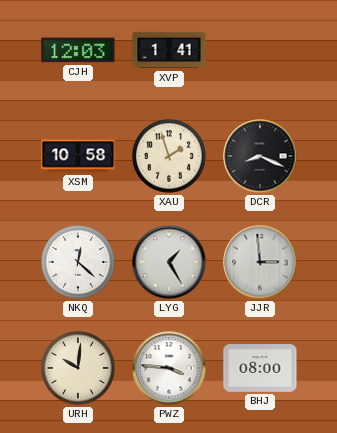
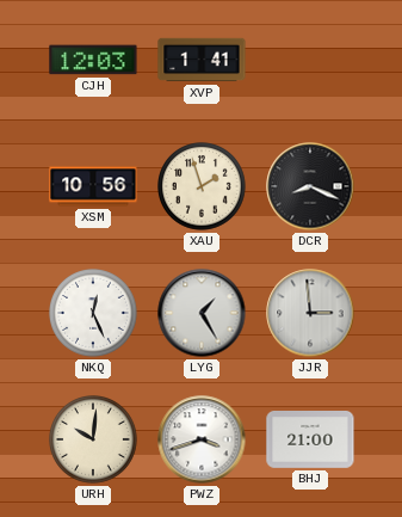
XSM: 10:58 -> 10:56 (93, 186)
NKQ: 12:22 -> 12:26 (94, 314)
PWZ: 3:46 -> 3:42 (202, 439)
BHJ: 08:00 -> 21:00 (310, 441)
